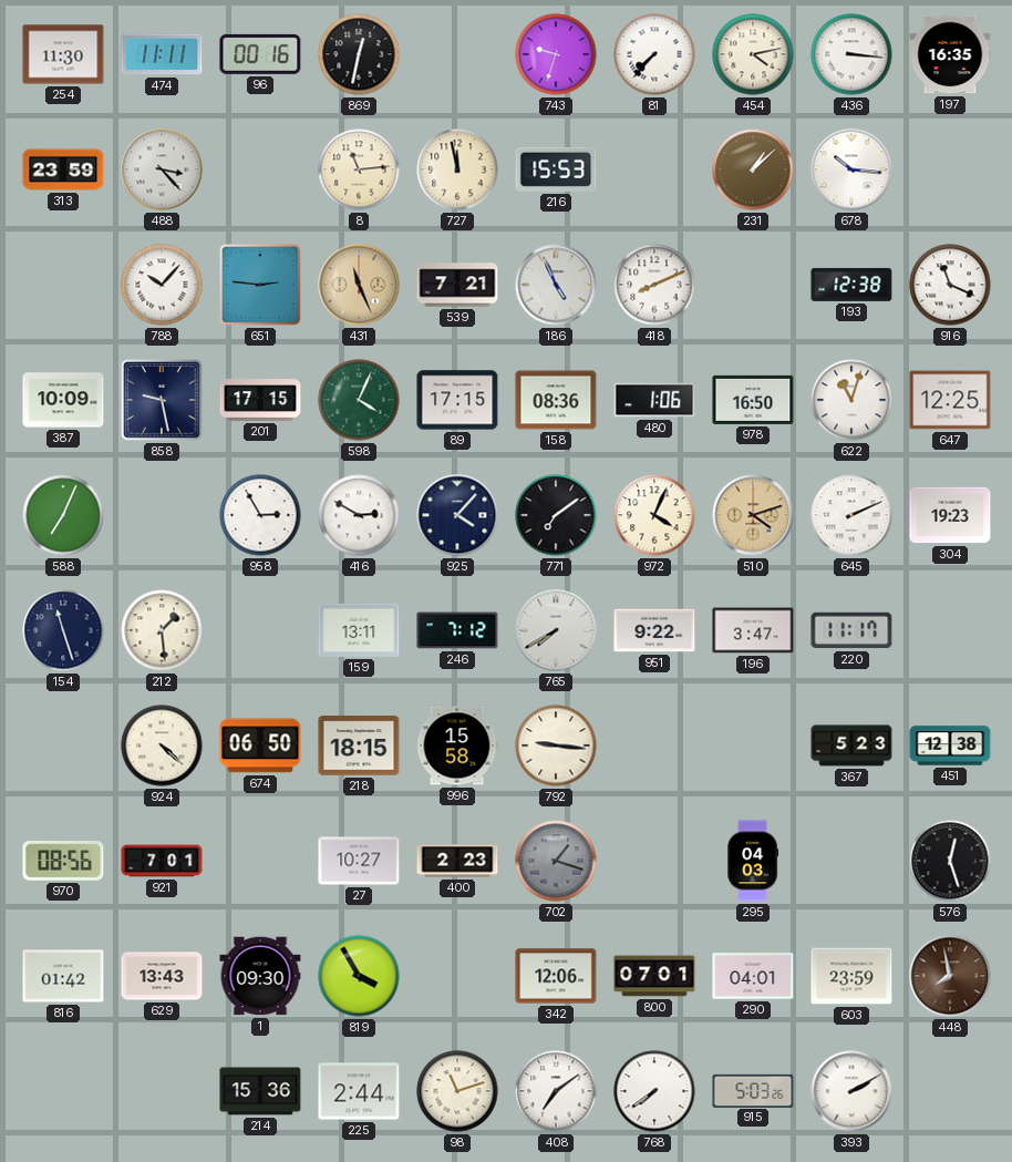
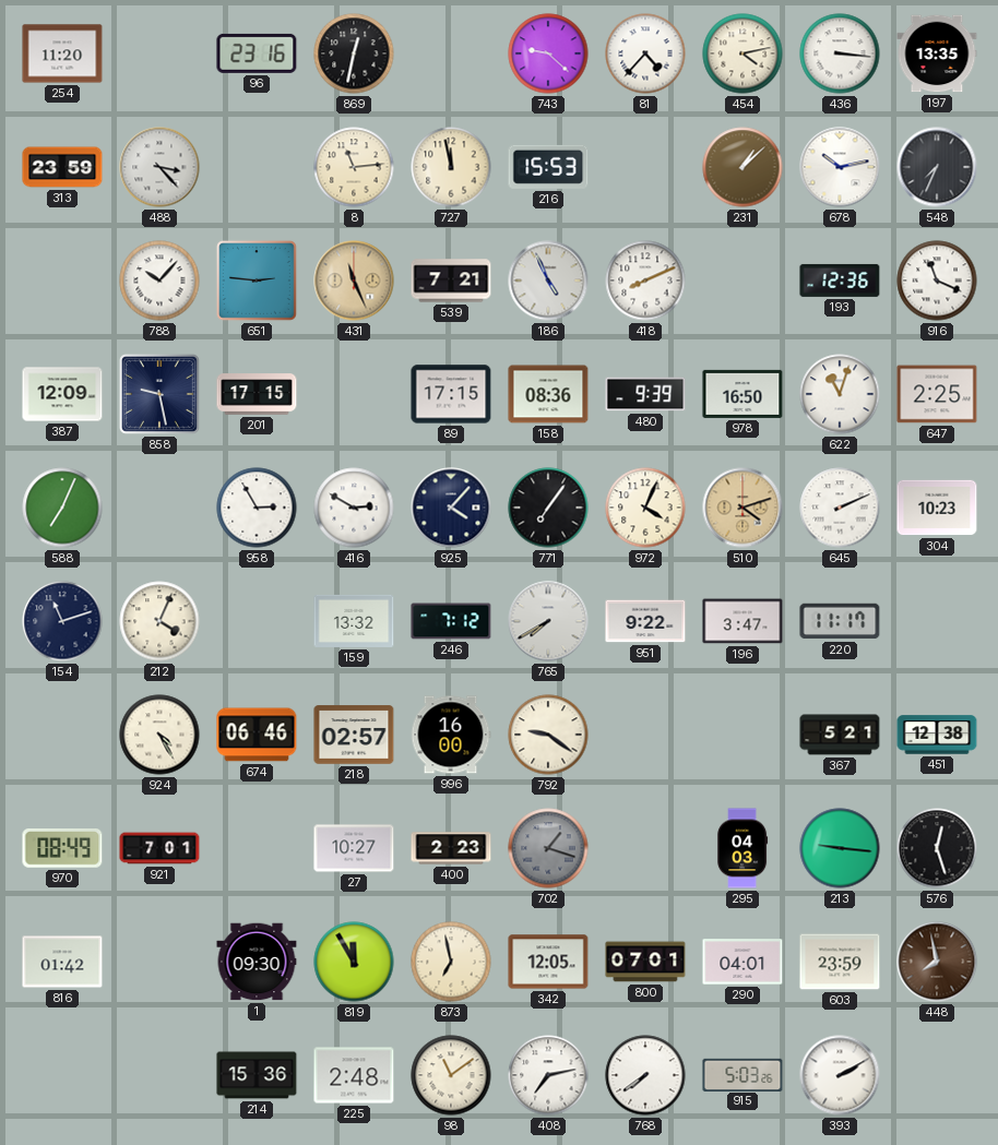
254: 11:30 -> 11:20 (62, 53)
474: 11:11 -> none (162, 54)
96: 00:16 -> 23:16 (257, 53)
743: 9:33 -> 9:22 (548, 53)
81: 7:37 -> 4:37 (645, 53)
197: 16:35 -> 13:35 (937, 53)
678: 10:16 -> 10:13 (840, 167)
548: none -> 7:34 (937, 167)
193: 12:38 -> 12:36 (840, 281)
387: 10:09 -> 12:09 (62, 394)
598: 4:04 -> none (359, 400)
480: 1:06 -> 9:39 (645, 394)
647: 12:25 -> 2:25 (937, 394)
771: 7:09 -> 7:06 (548, 508)
304: 19:23 -> 10:23 (937, 508)
154: 11:27 -> 11:12 (62, 621)
212: 1:29 -> 4:04 (159, 621)
159: 13:11 -> 13:32 (354, 621)
924: 4:22 -> 4:25 (159, 735)
674: 06:50 -> 06:46 (257, 735)
218: 18:15 -> 02:57 (354, 735)
996: 15:58 -> 16:00 (451, 735)
792: 9:16 -> 9:21 (548, 735)
367: 5:23 -> 5:21 (840, 735)
970: 08:56 -> 08:49 (62, 849)
213: none -> 9:16 (840, 848)
629: 13:43 -> none (162, 976)
819: 3:55 -> 11:55 (354, 962)
873: none -> 6:58 (451, 962)
342: 12:06 -> 12:05 (548, 962)
225: 2:44 -> 2:48 (354, 1075)
98: 11:12 -> 11:09 (451, 1075)
408: 7:09 -> 7:13 (548, 1075)
